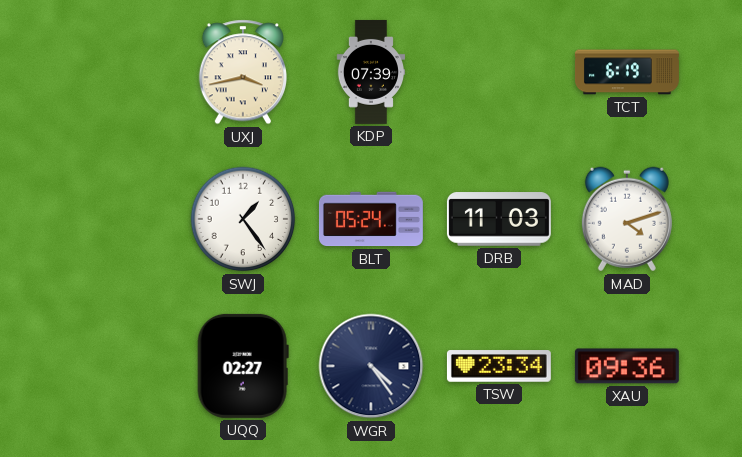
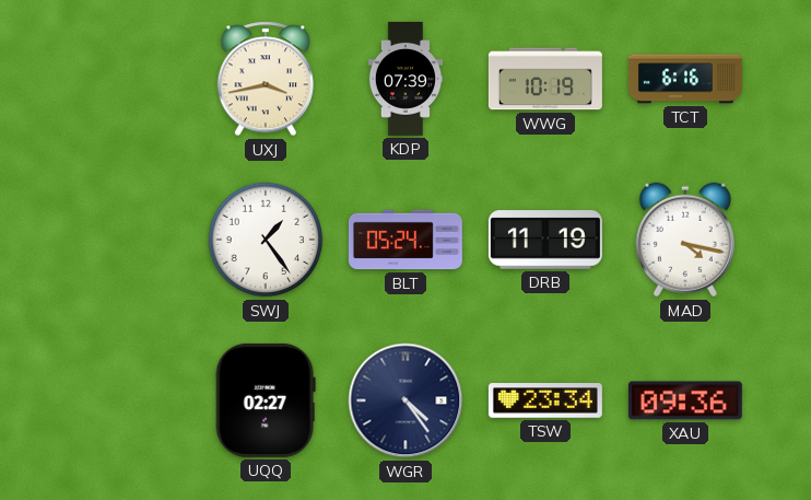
WWG: none -> 10:19 (545, 79)
TCT: 6:19 -> 6:16 (685, 79)
DRB: 11:03 -> 11:19 (545, 240)
MAD: 4:12 -> 4:17 (685, 240)
